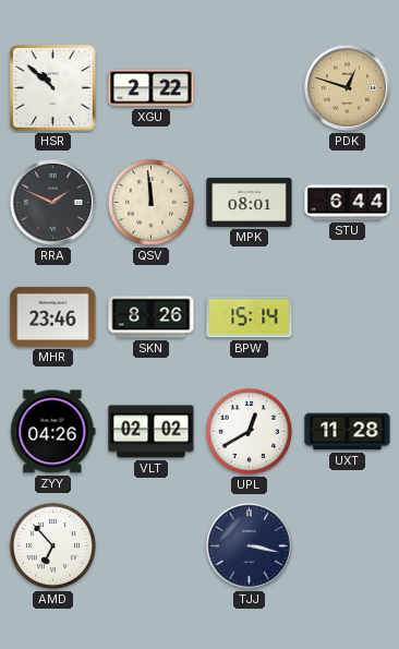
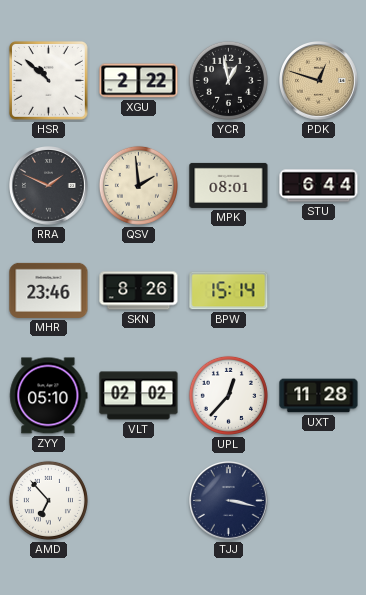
YCR: none -> 12:58 (228, 80)
QSV: 11:59 -> 1:59 (138, 185)
ZYY: 04:26 -> 05:10 (49, 396)
UPL: 12:40 -> 12:37 (228, 395)
